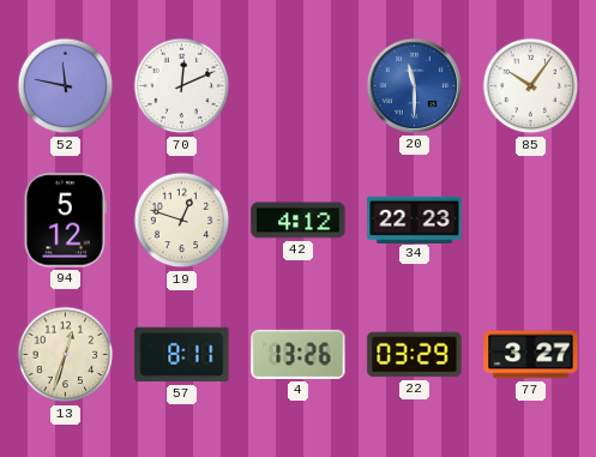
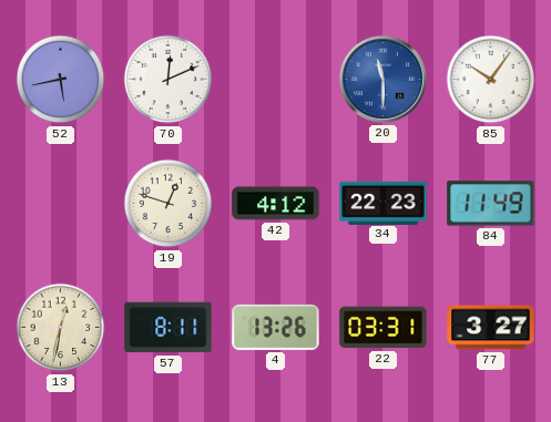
52: 11:47 -> 5:43 (61, 80)
94: 5:12 -> none (65, 221)
84: none -> 11:49 (491, 204)
13: 12:33 -> 12:32 (61, 328)
22: 03:29 -> 03:31 (384, 328)
